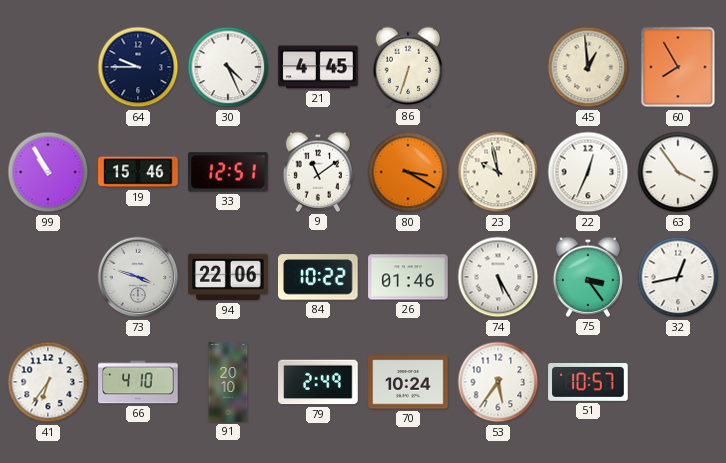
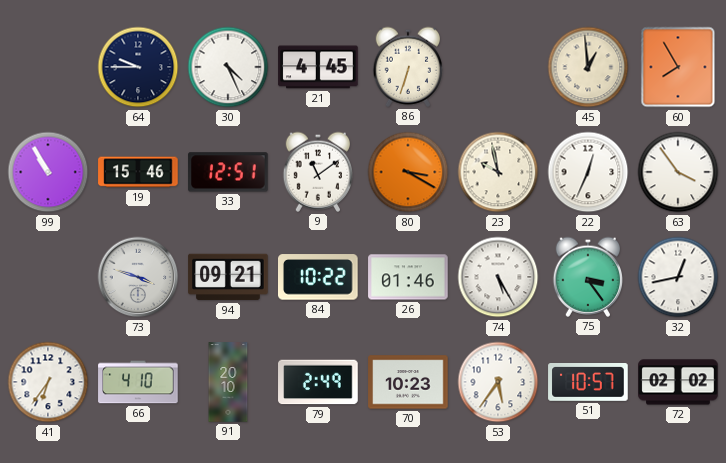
94: 22:06 -> 09:21 (228, 277)
70: 10:24 -> 10:23 (408, 382)
72: none -> 02:02 (678, 382)
